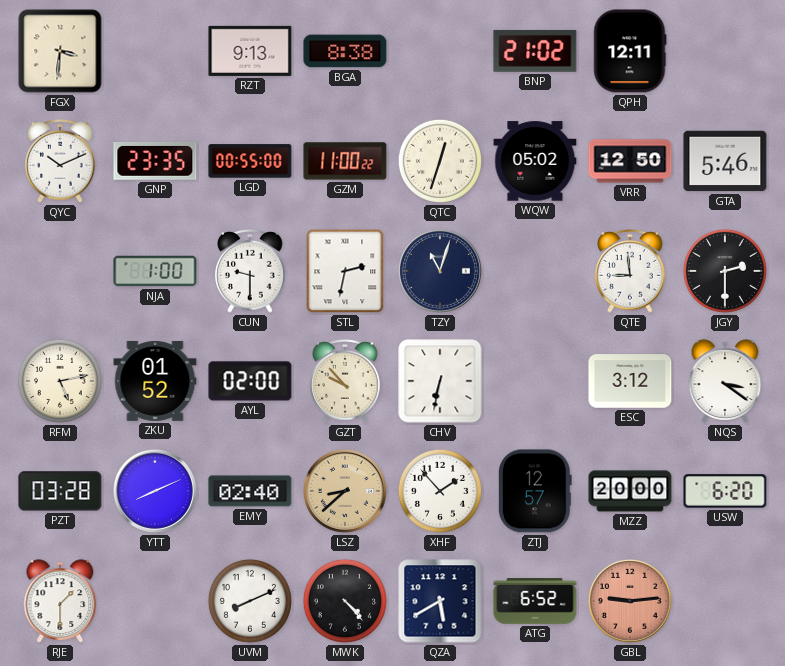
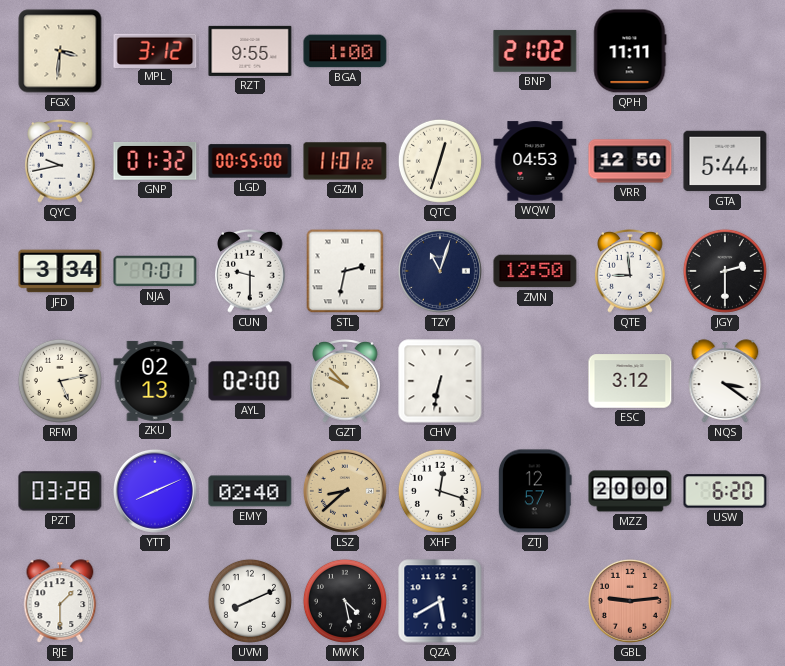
MPL: none -> 3:12 (155, 50)
RZT: 9:13 -> 9:55 (250, 51)
BGA: 8:38 -> 1:00 (345, 51)
QPH: 12:11 -> 11:11 (630, 51)
QYC: 10:11 -> 9:43 (60, 162)
GNP: 23:35 -> 01:32 (155, 162)
GZM: 11:00 -> 11:01 (345, 161)
WQW: 05:02 -> 04:53 (535, 161)
GTA: 5:46 -> 5:44 (725, 161)
JFD: none -> 3:34 (60, 271)
NJA: 1:00 -> 7:01 (155, 271)
ZMN: none -> 12:50 (535, 271)
ZKU: 01:52 -> 02:13 (155, 381)
XHF: 1:53 -> 12:18 (440, 491)
MWK: 4:23 -> 4:28 (345, 601)
ATG: 6:52 -> none (535, 601)
